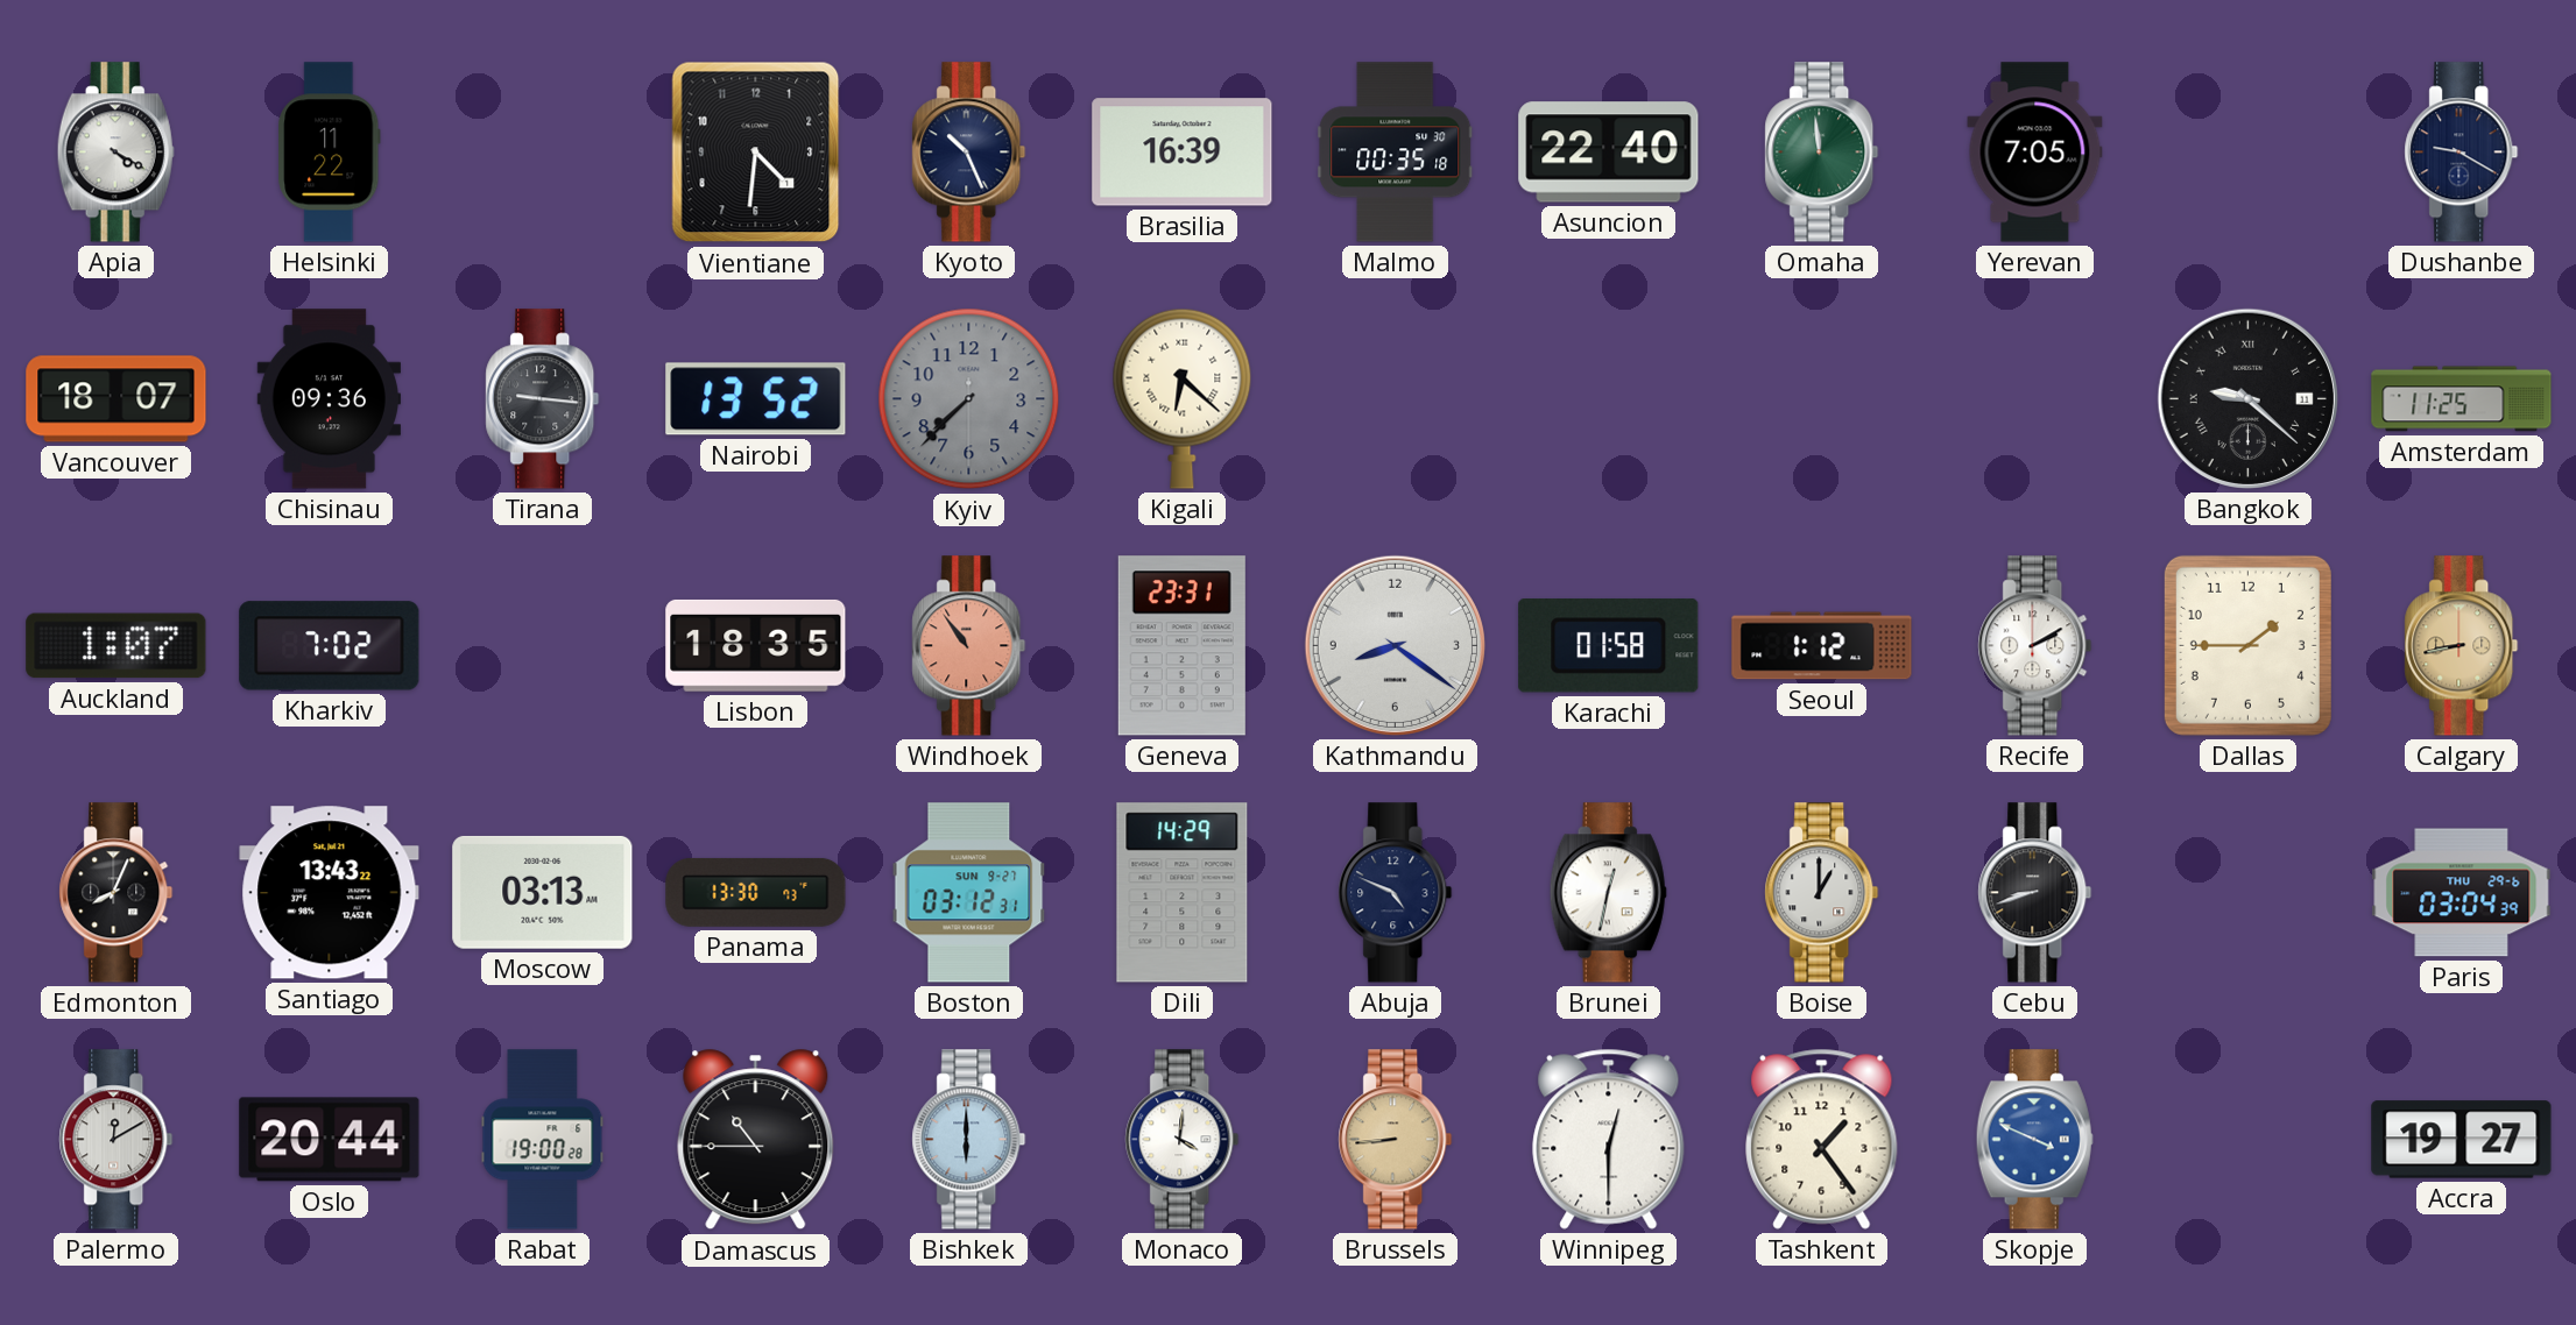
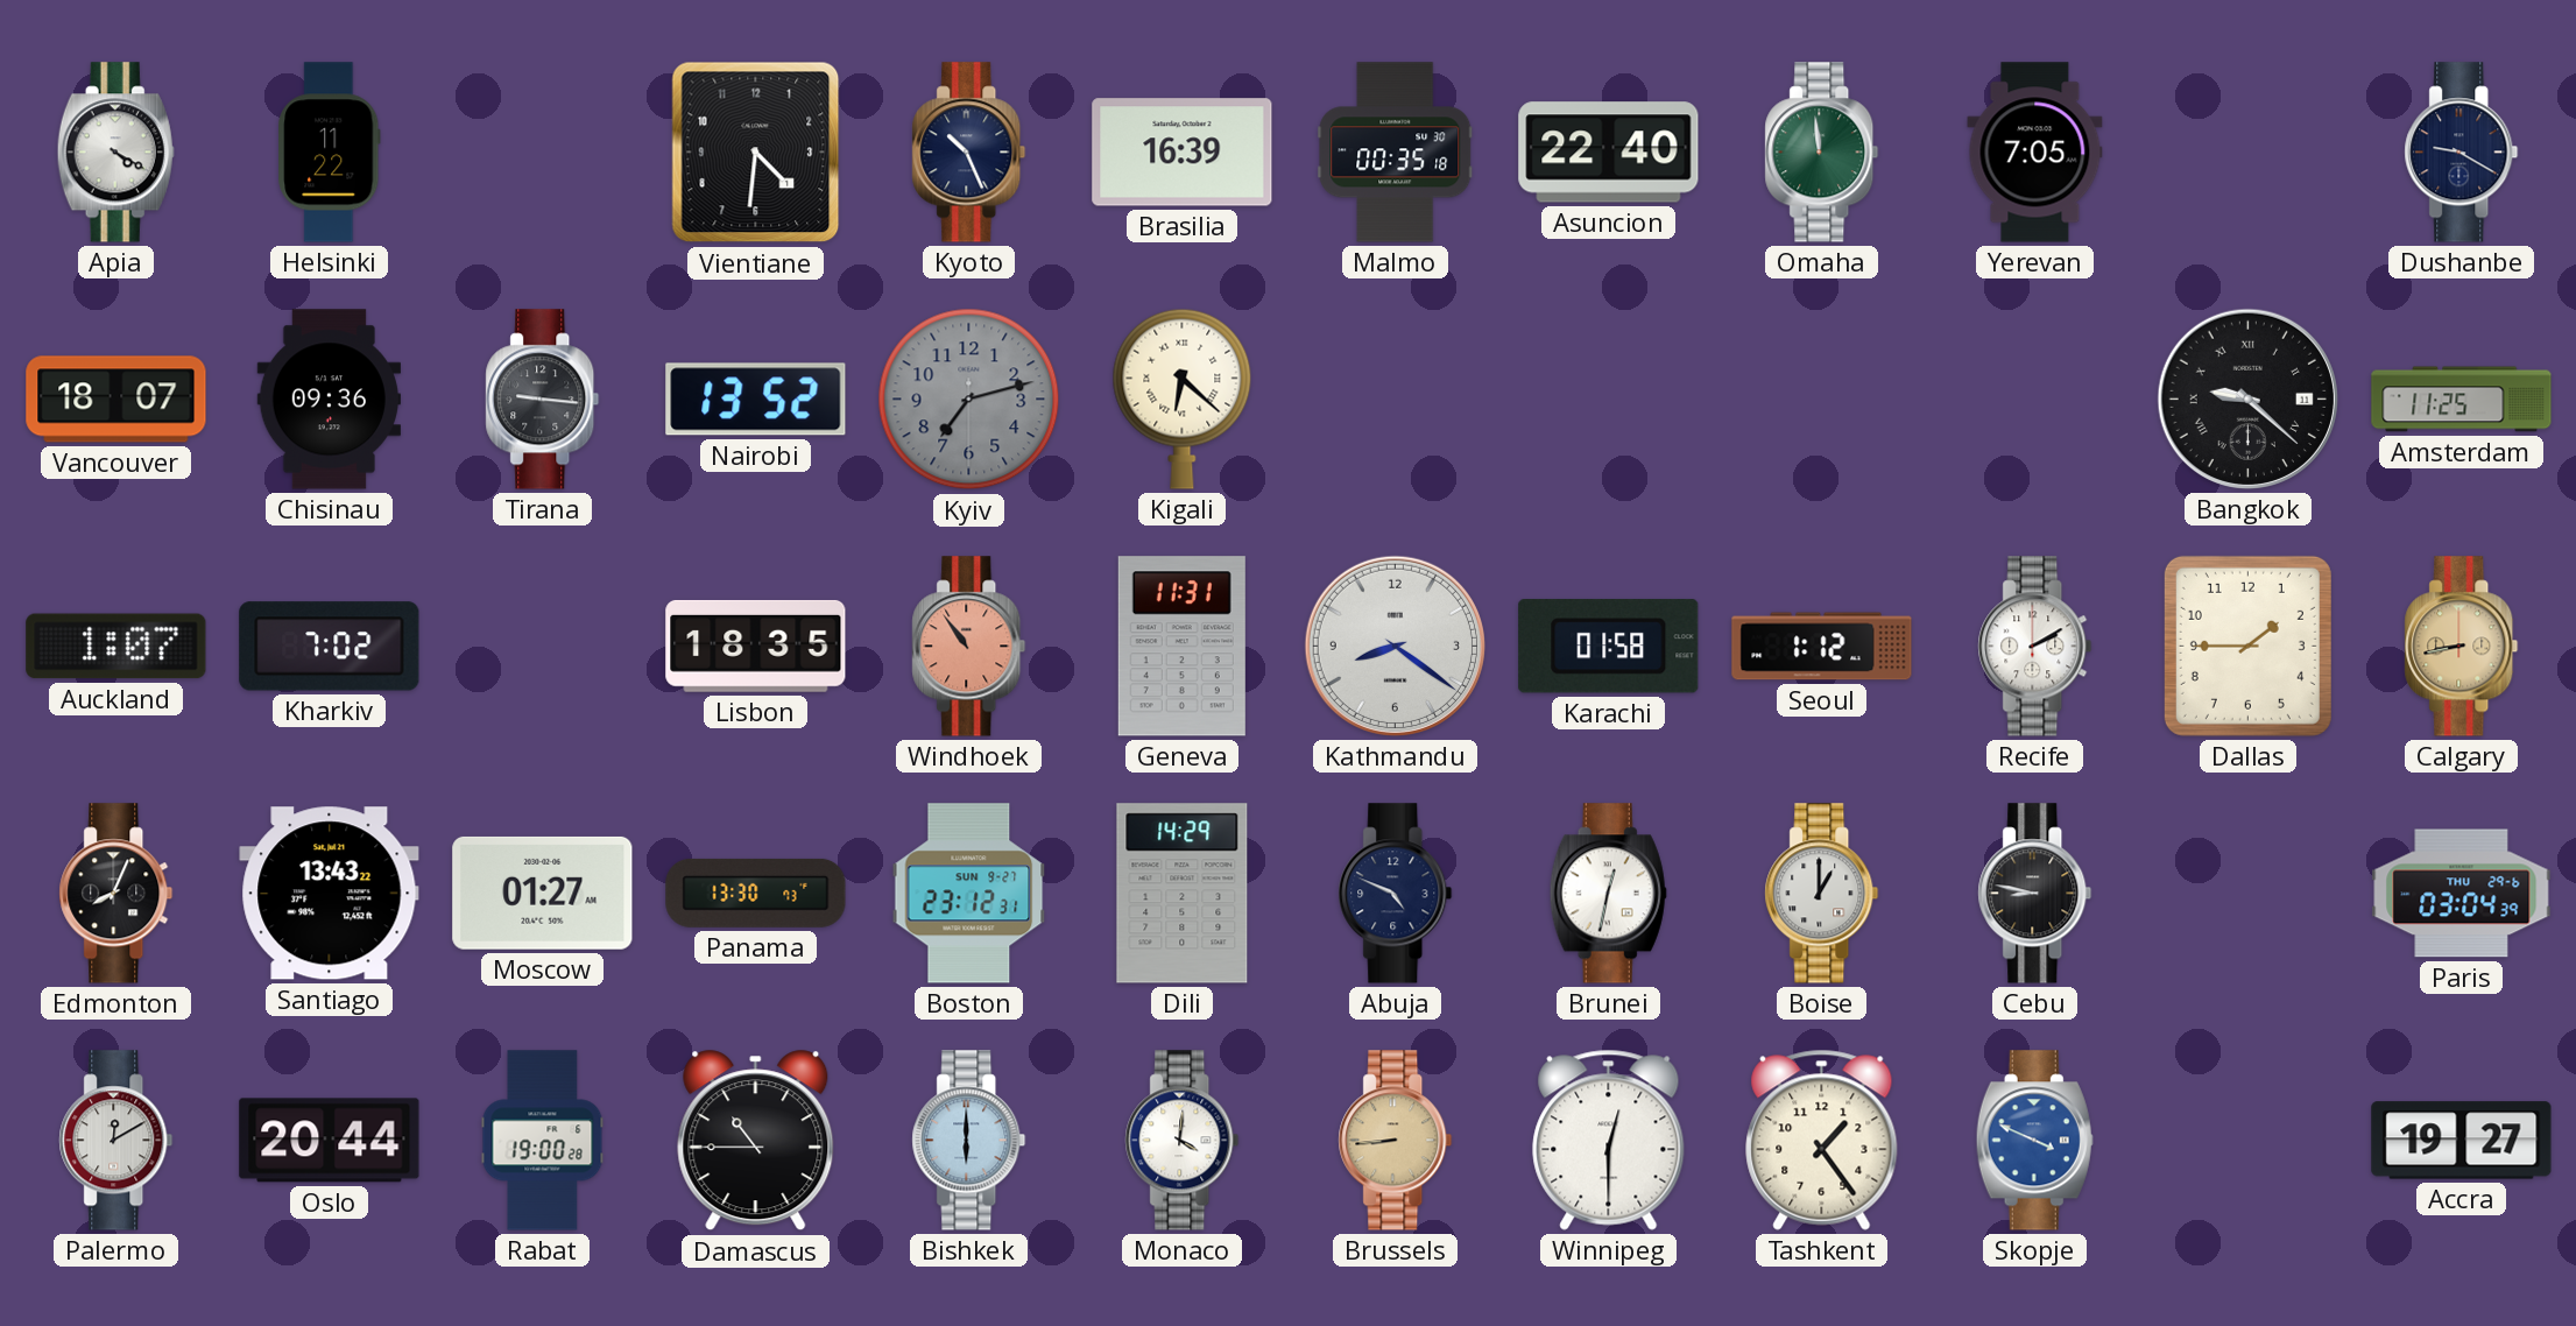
Kyiv: 7:37 -> 7:12 (969, 400)
Geneva: 23:31 -> 11:31 (1181, 647)
Moscow: 03:13 -> 01:27 (543, 893)
Boston: 03:12 -> 23:12 (969, 894)
Cebu: 8:42 -> 8:47 (2035, 894)
